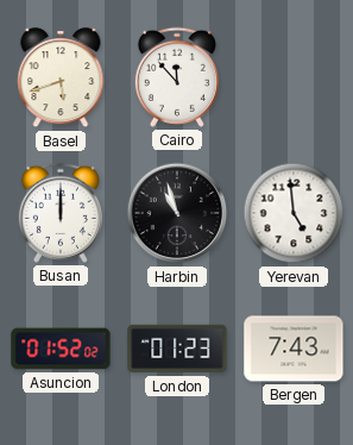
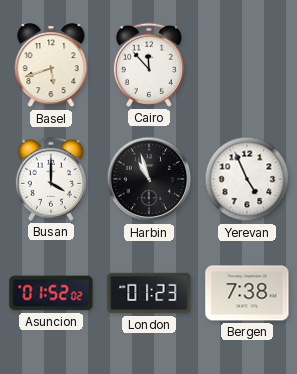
Busan: 12:00 -> 4:00 (51, 179)
Yerevan: 4:59 -> 4:56 (247, 179)
Bergen: 7:43 -> 7:38 (247, 293)
